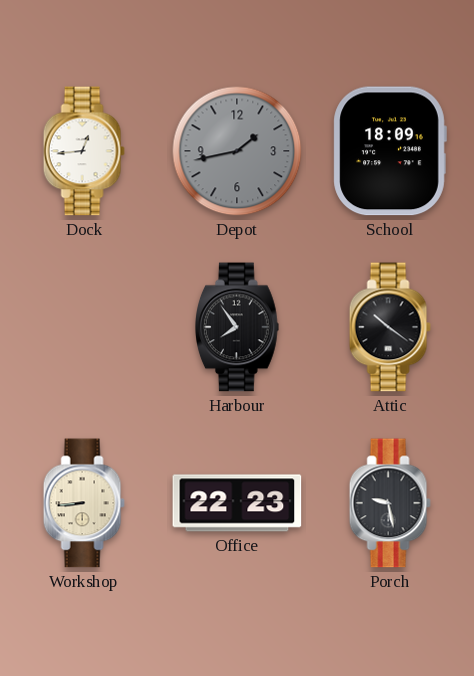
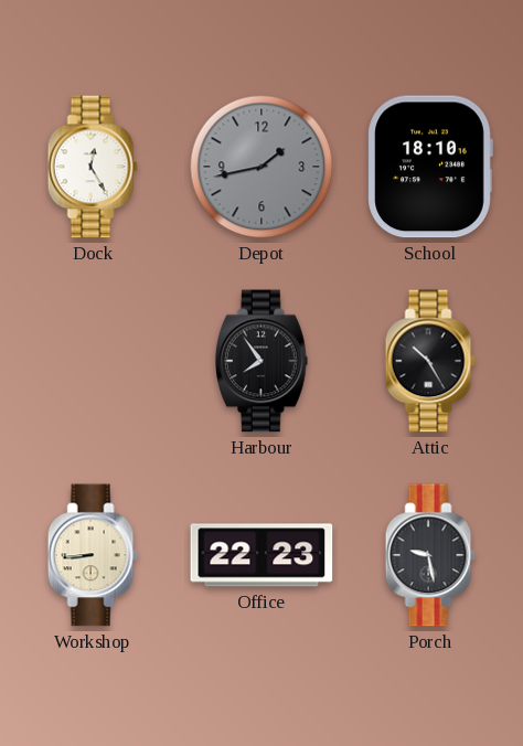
Dock: 12:44 -> 12:25 (93, 167)
School: 18:09 -> 18:10 (430, 167)
Attic: 10:21 -> 10:25 (430, 361)
